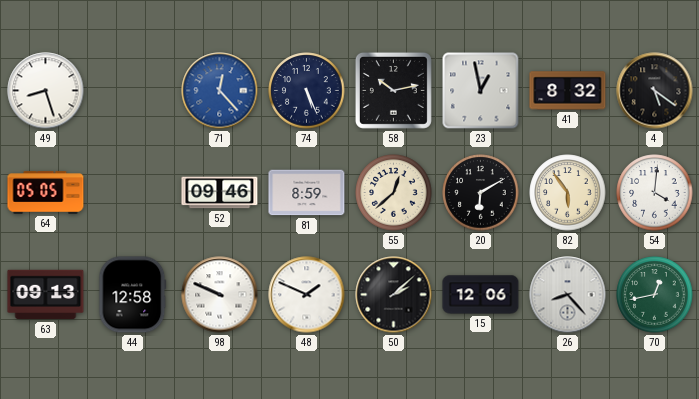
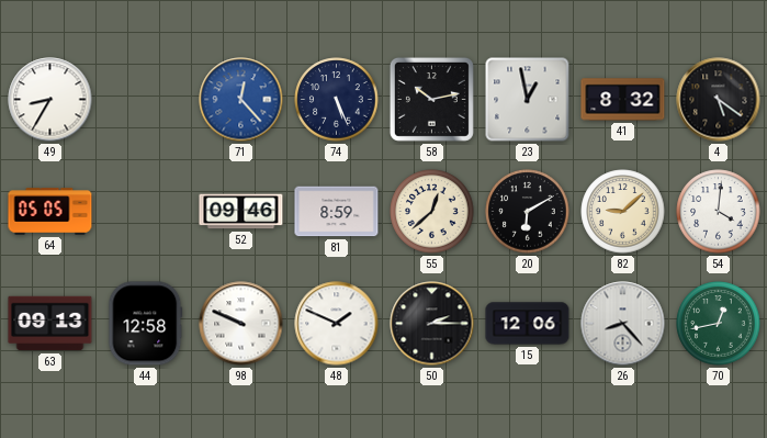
49: 8:27 -> 8:35 (50, 100)
82: 5:54 -> 9:08 (623, 212)
50: 2:08 -> 2:15 (432, 324)
